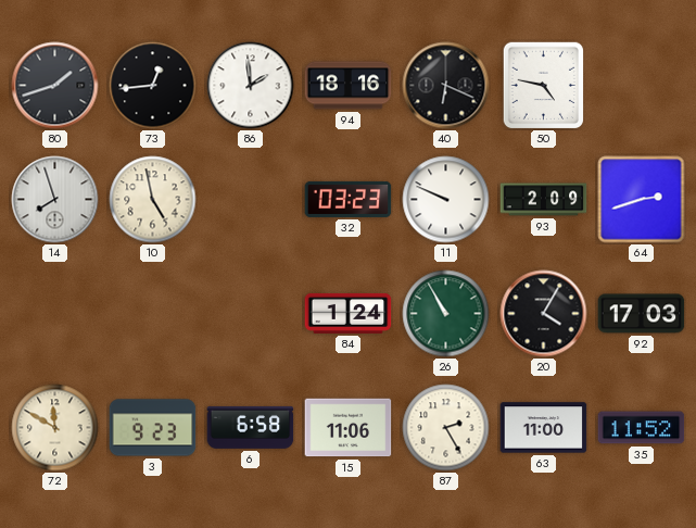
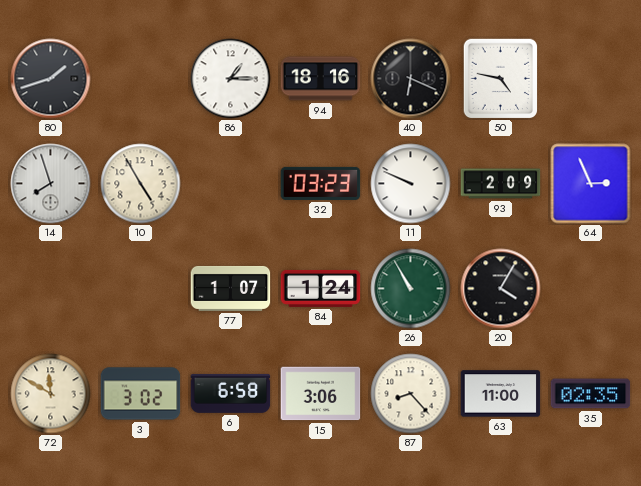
73: 12:44 -> none (153, 86)
86: 1:59 -> 1:15 (231, 79)
10: 4:58 -> 4:55 (141, 184)
64: 2:42 -> 2:56 (591, 184)
77: none -> 1:07 (231, 288)
92: 17:03 -> none (642, 314)
3: 9:23 -> 3:02 (141, 394)
15: 11:06 -> 3:06 (321, 394)
87: 2:25 -> 8:23 (411, 394)
35: 11:52 -> 02:35 (591, 394)
